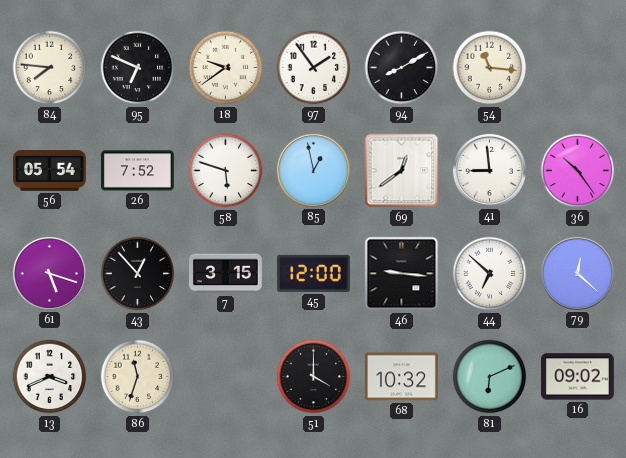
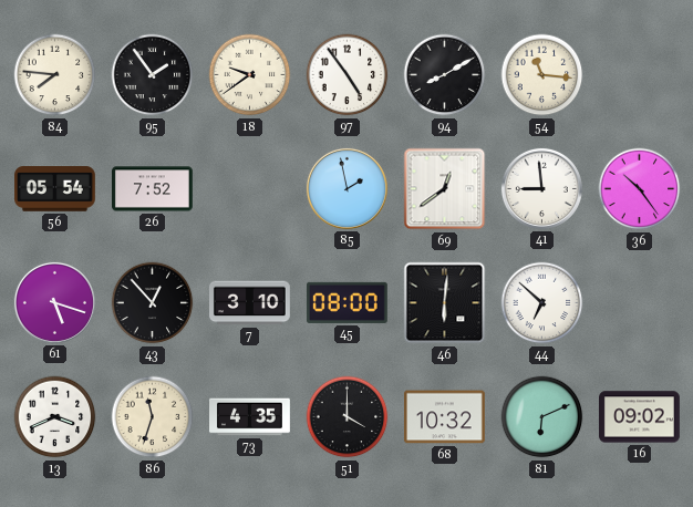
95: 6:49 -> 1:54 (153, 75)
97: 1:54 -> 4:54 (348, 75)
58: 5:48 -> none (226, 171)
85: 12:58 -> 1:58 (346, 188)
7: 3:15 -> 3:10 (250, 303)
45: 12:00 -> 08:00 (346, 302)
46: 9:16 -> 6:01 (445, 303)
79: 12:22 -> none (577, 273)
73: none -> 4:35 (250, 417)
